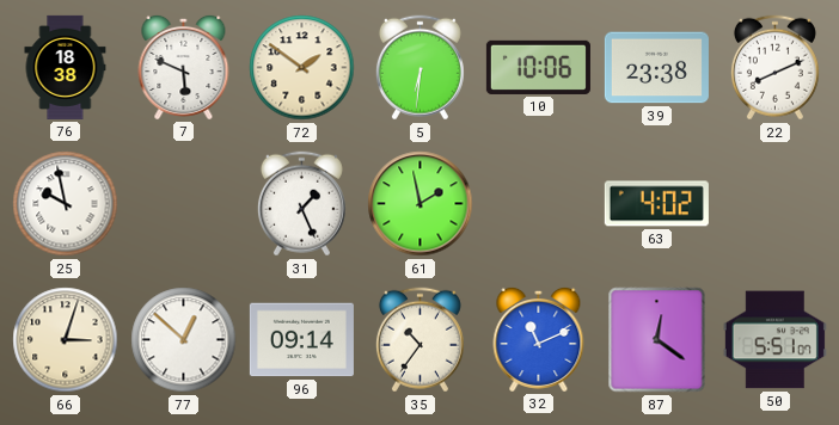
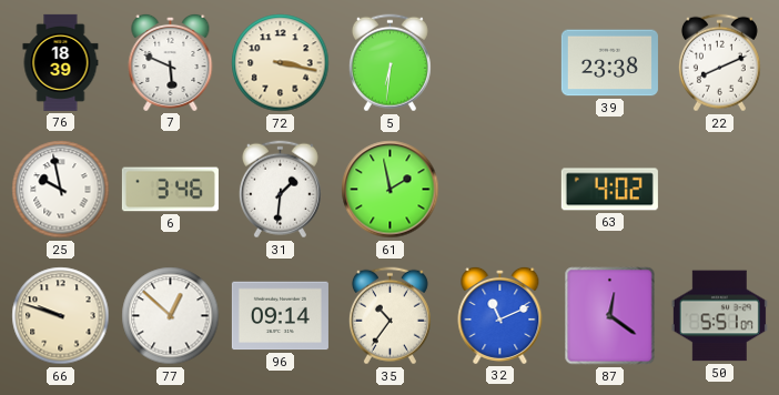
76: 18:38 -> 18:39 (61, 62)
72: 1:51 -> 3:17 (281, 63)
10: 10:06 -> none (538, 67)
6: none -> 3:46 (170, 190)
31: 1:26 -> 1:31 (280, 190)
66: 3:03 -> 9:48 (61, 316)
